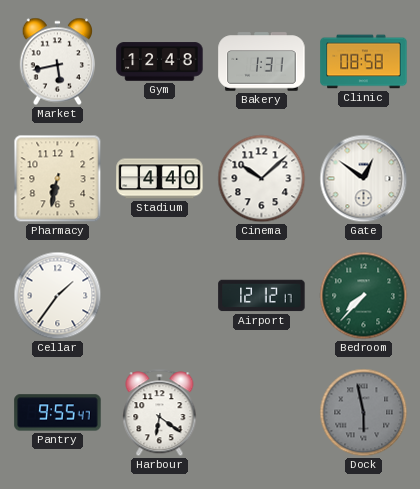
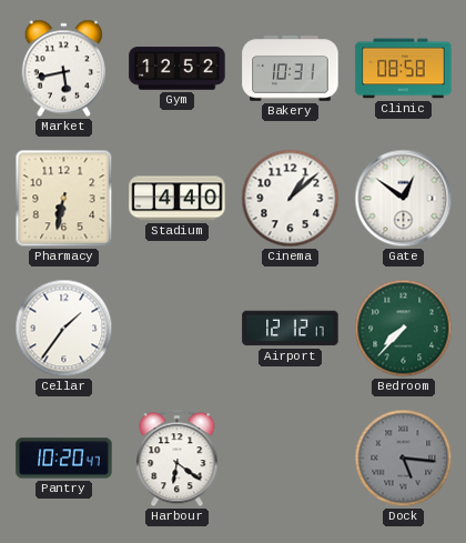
Gym: 12:48 -> 12:52 (178, 69)
Bakery: 1:31 -> 10:31 (291, 69)
Cinema: 10:08 -> 1:08 (291, 199)
Pantry: 9:55 -> 10:20 (64, 459)
Dock: 5:58 -> 5:16 (404, 459)
